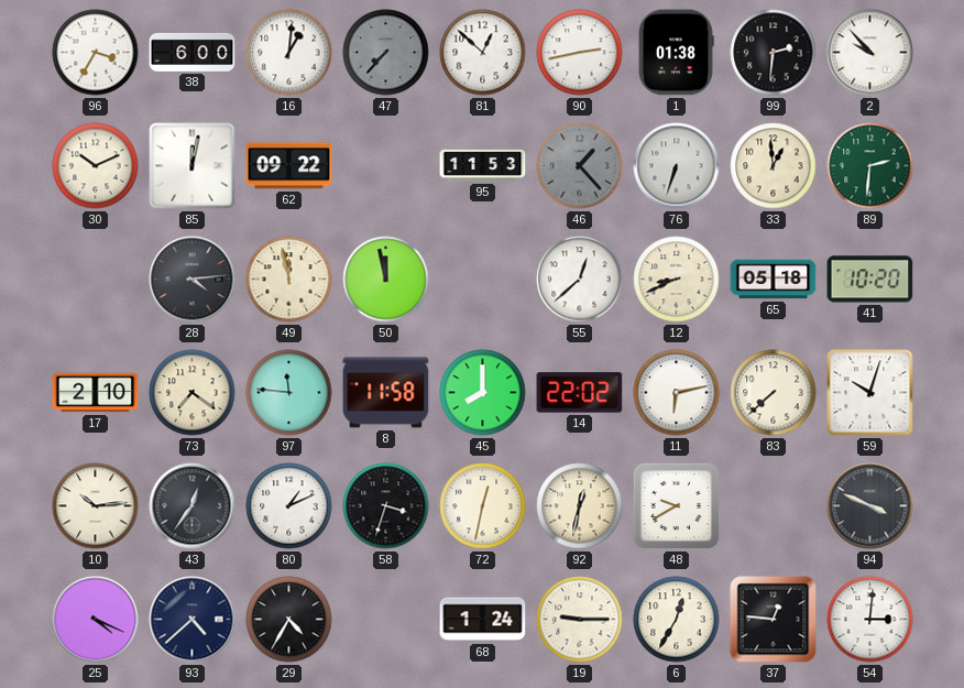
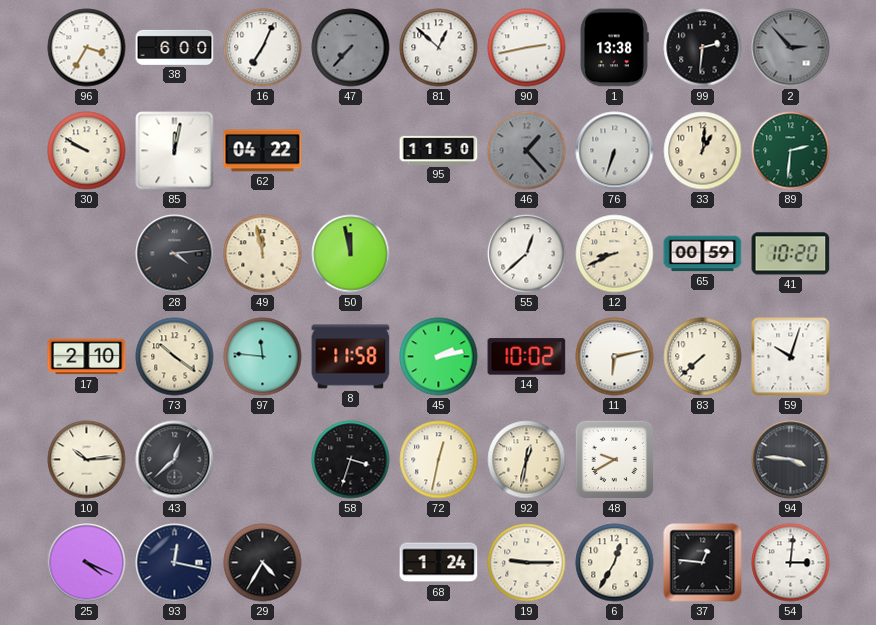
16: 1:01 -> 7:04 (263, 48)
1: 01:38 -> 13:38 (614, 48)
2: 9:53 -> 2:53 (791, 48)
2 dial: white -> grey (791, 48)
30: 10:11 -> 9:50 (87, 151)
62: 09:22 -> 04:22 (263, 151)
95: 11:53 -> 11:50 (439, 150)
33: 12:59 -> 1:01 (703, 151)
65: 05:18 -> 00:59 (703, 254)
73: 7:21 -> 10:21 (175, 357)
45: 8:00 -> 2:13 (439, 357)
14: 22:02 -> 10:02 (527, 357)
43: 12:36 -> 12:38 (175, 460)
80: 1:11 -> none (289, 506)
94: 3:49 -> 3:46 (791, 460)
93: 4:38 -> 12:17 (175, 563)
